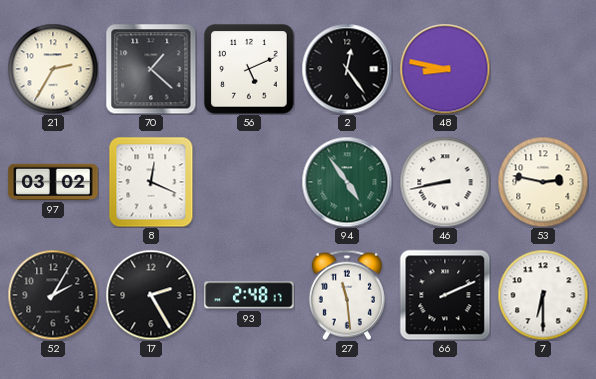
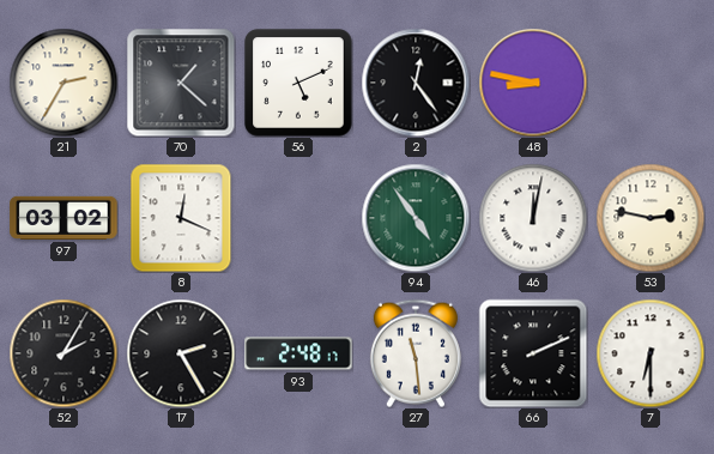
46: 8:43 -> 12:02 (533, 218)
